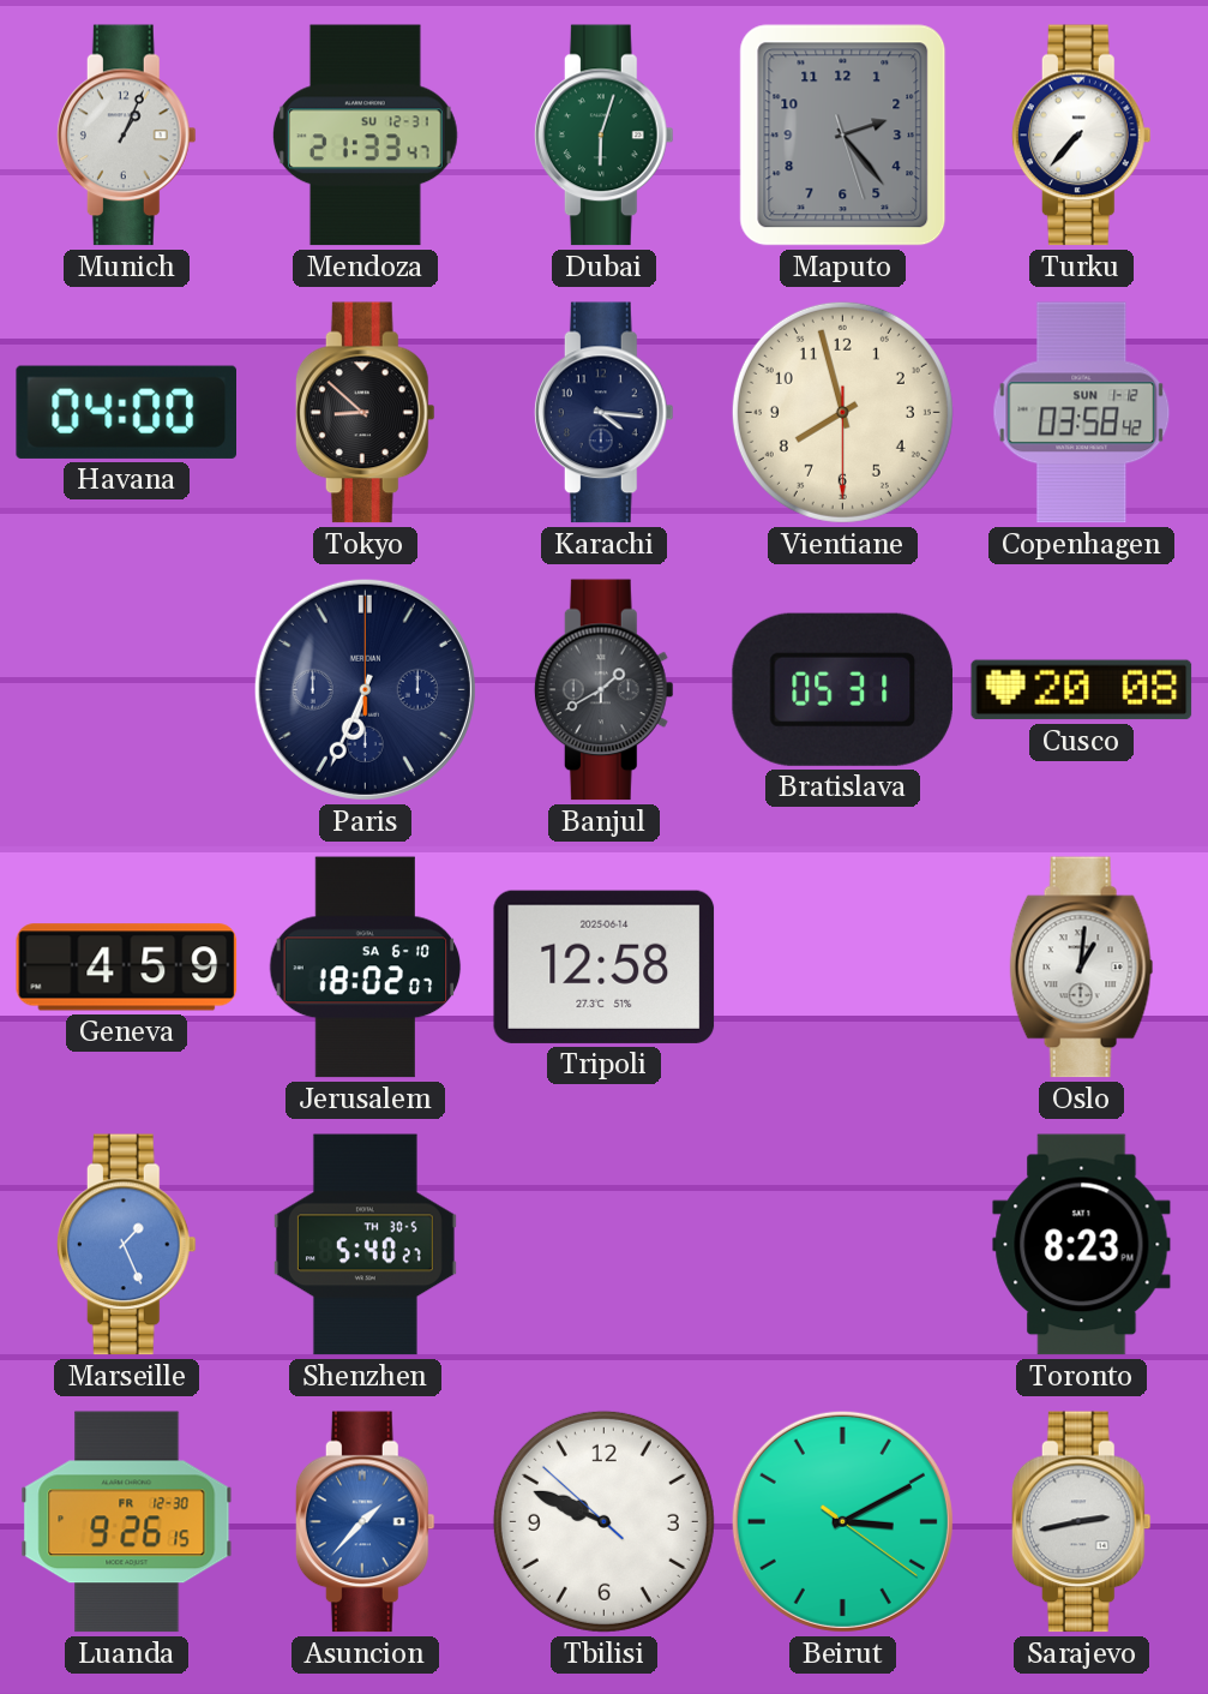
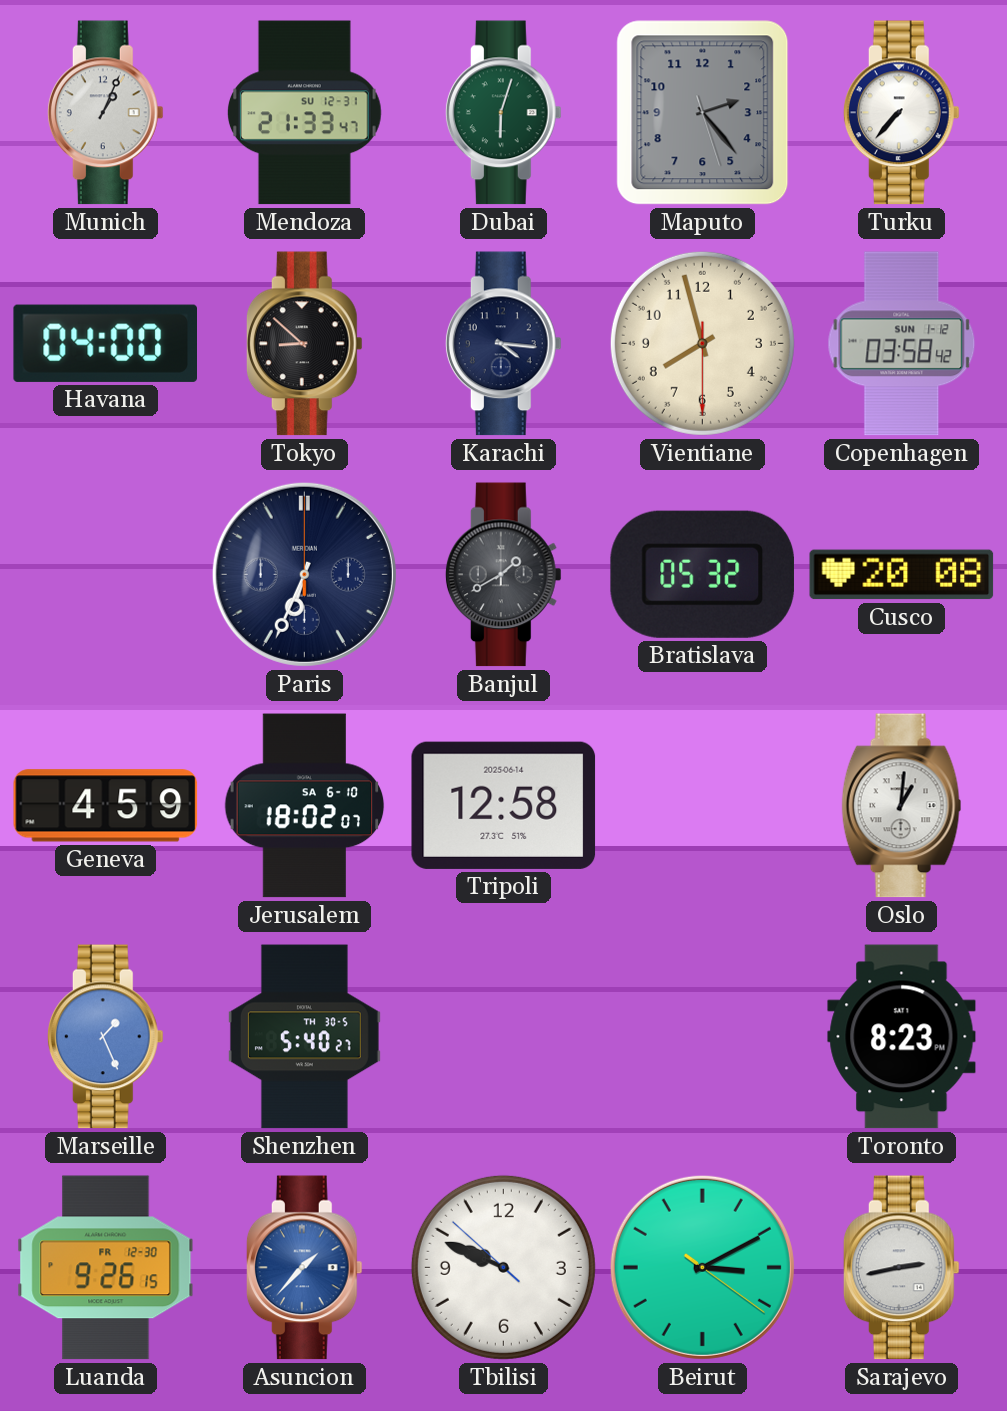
Bratislava: 05:31 -> 05:32 (702, 574)
